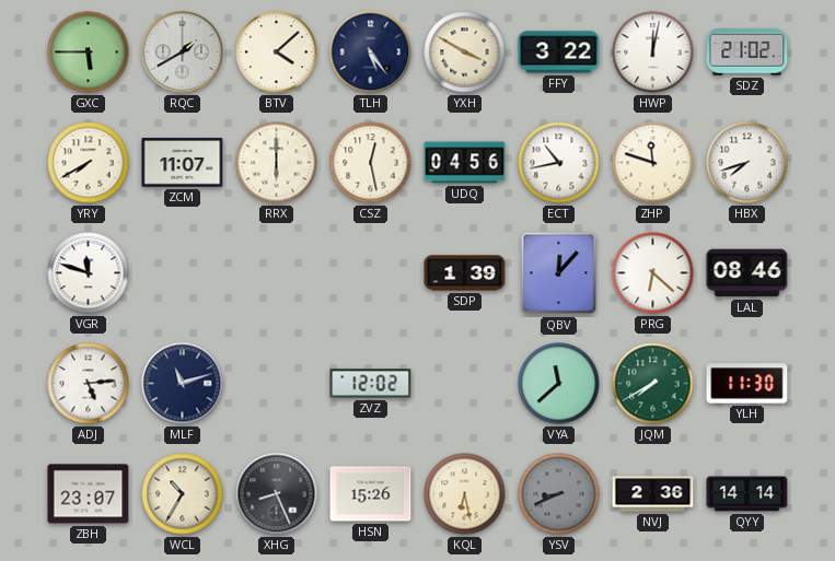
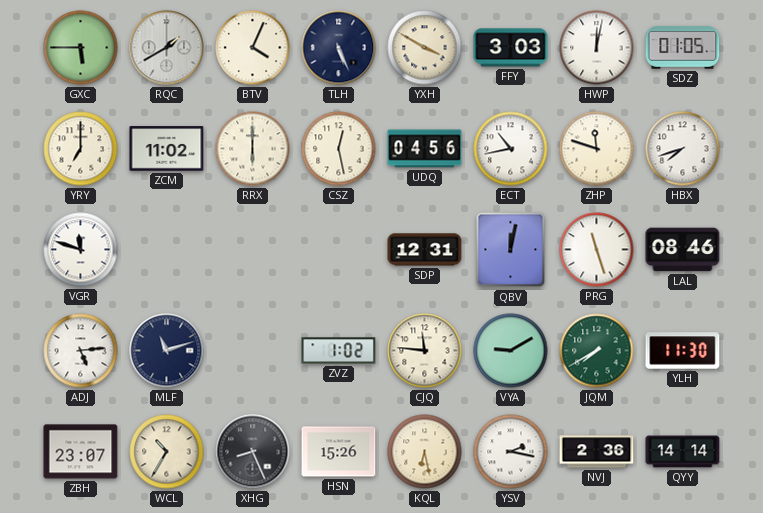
BTV: 4:08 -> 4:04 (253, 48)
TLH: 5:24 -> 5:26 (339, 48)
FFY: 3:22 -> 3:03 (511, 48)
SDZ: 21:02 -> 01:05 (683, 48)
YRY: 7:40 -> 7:00 (81, 149)
ZCM: 11:07 -> 11:02 (167, 149)
SDP: 1:39 -> 12:31 (425, 250)
QBV: 12:07 -> 12:02 (511, 250)
PRG: 6:22 -> 11:27 (597, 250)
ZVZ: 12:02 -> 1:02 (339, 351)
CJQ: none -> 11:46 (425, 351)
VYA: 11:38 -> 9:10 (511, 351)
YSV: 8:41 -> 2:17 (511, 452)
YSV dial: grey -> white (511, 452)
